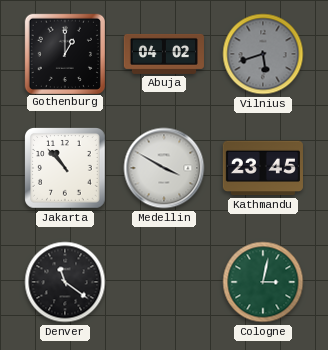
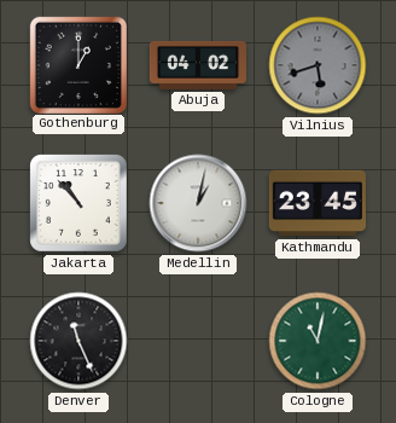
Medellin: 3:50 -> 1:02 (198, 203)
Denver: 11:21 -> 11:26 (78, 341)
Cologne: 3:02 -> 11:02 (318, 341)
